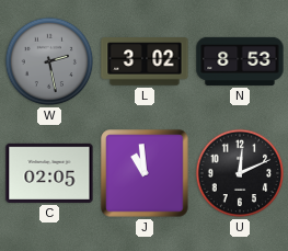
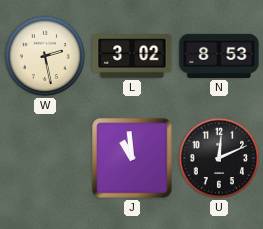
W dial: grey -> cream (45, 56)
C: 02:05 -> none (49, 173)
